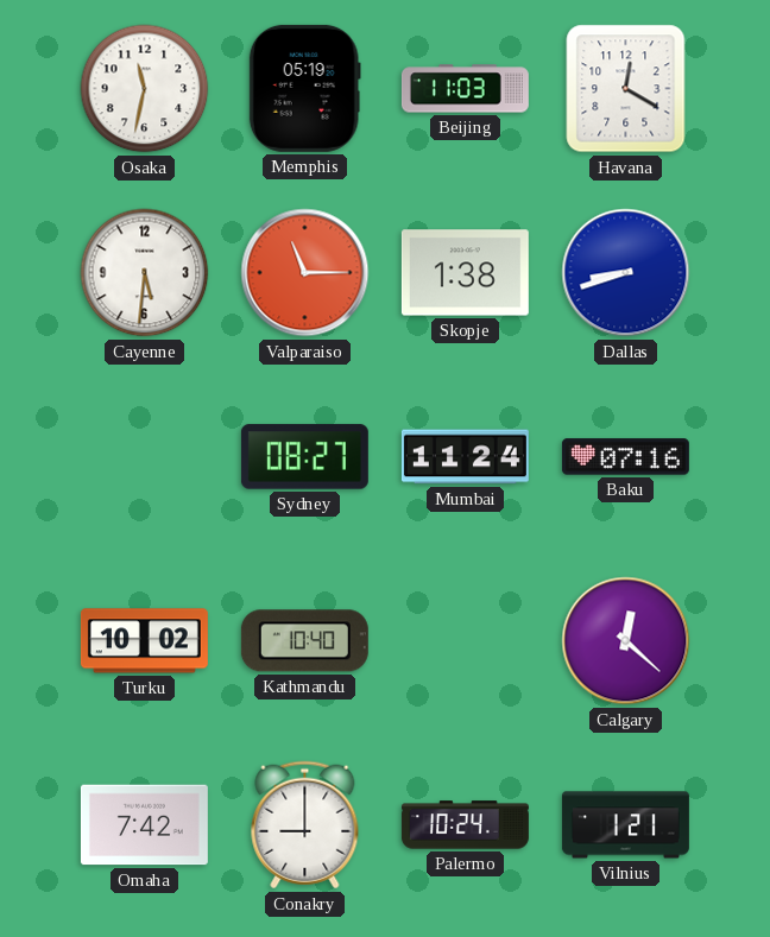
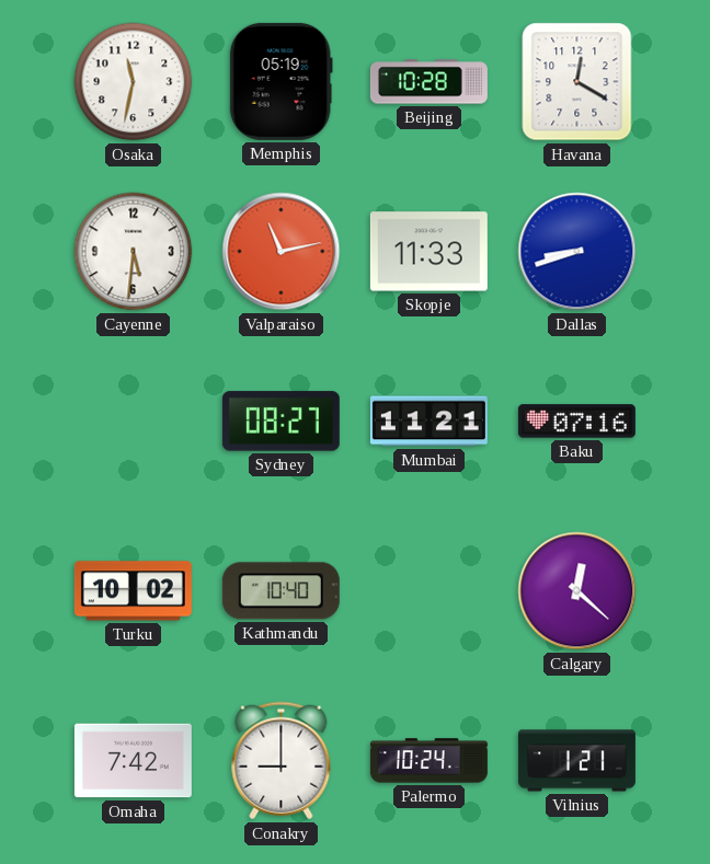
Beijing: 11:03 -> 10:28 (428, 82)
Valparaiso: 11:15 -> 11:13 (282, 252)
Skopje: 1:38 -> 11:33 (428, 252)
Mumbai: 11:24 -> 11:21 (428, 422)
